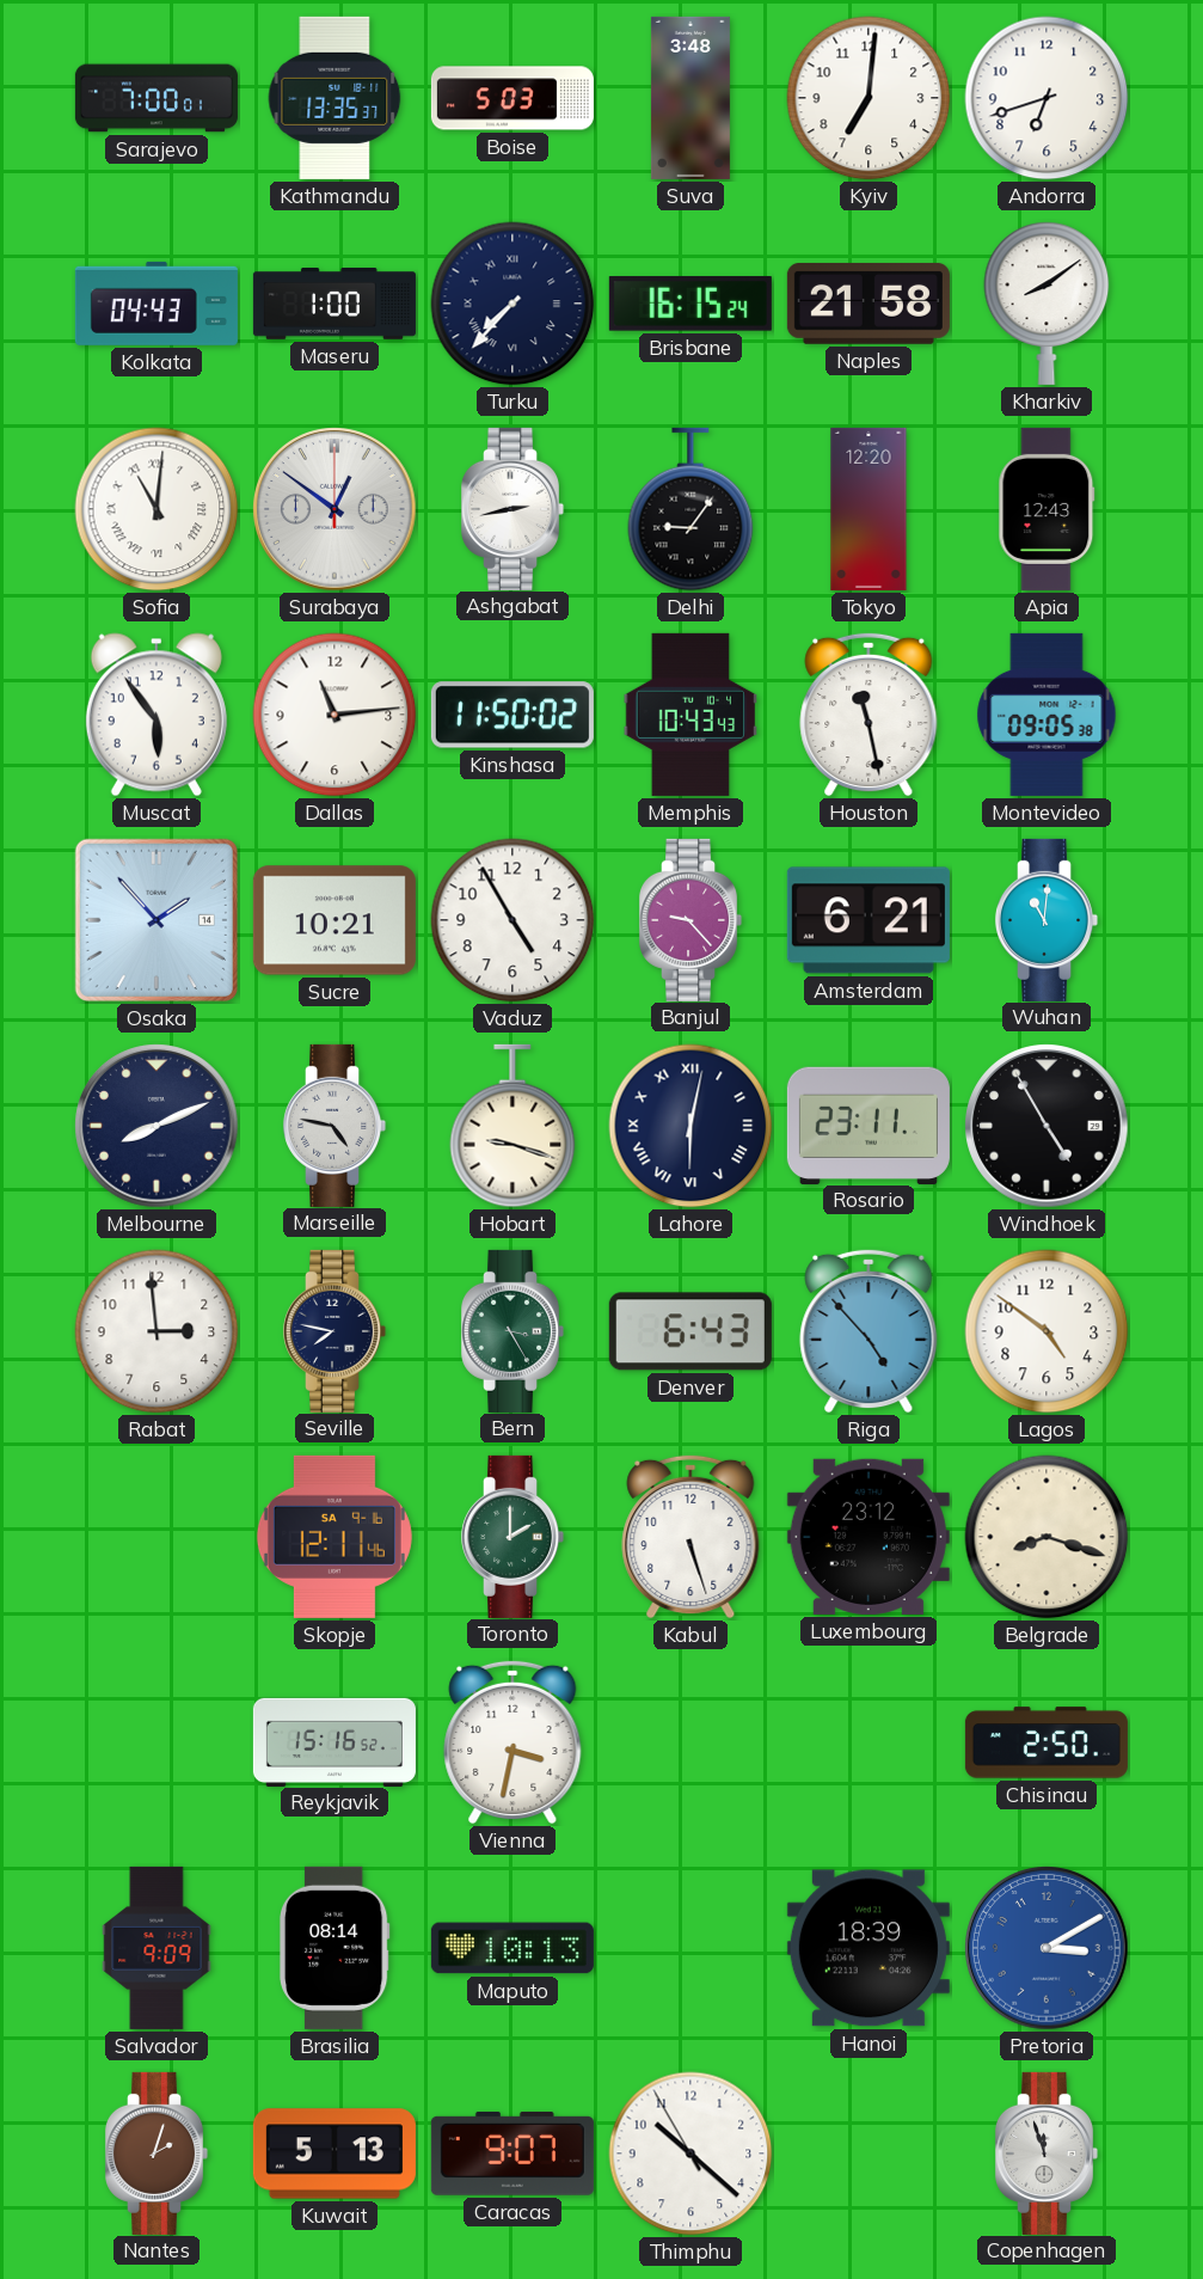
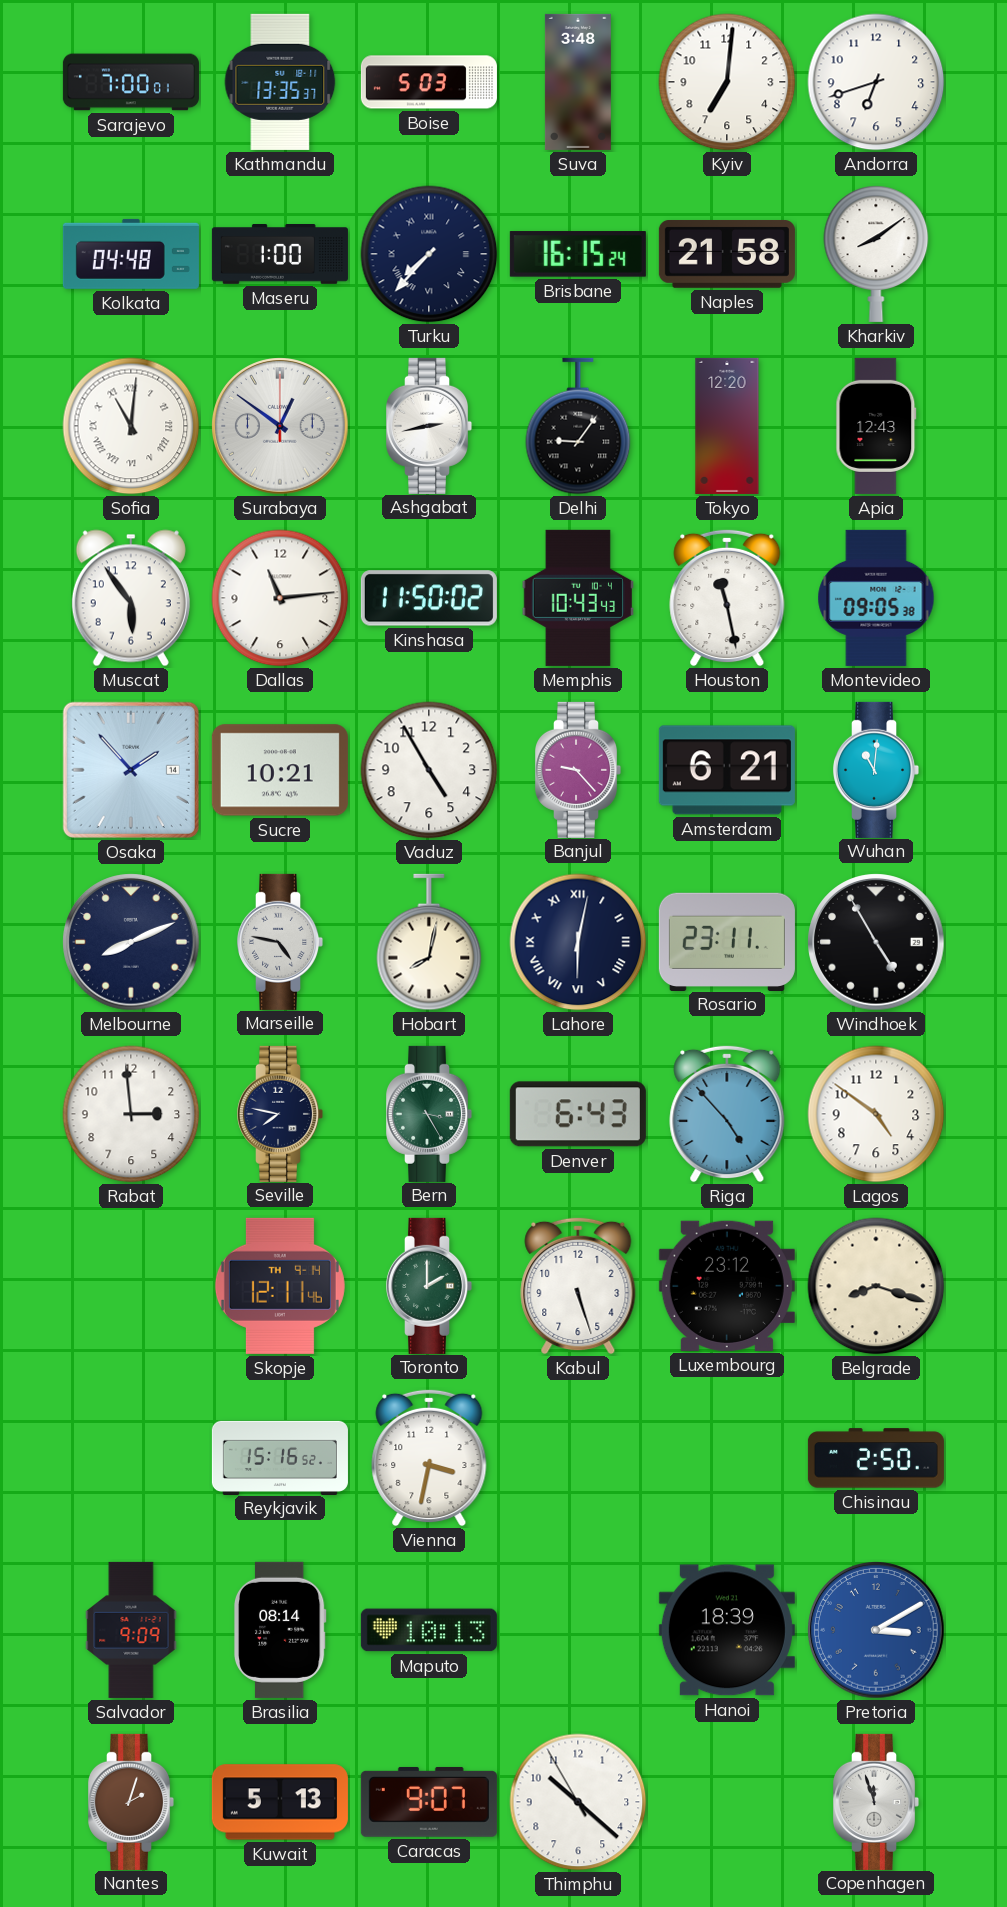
Kolkata: 04:43 -> 04:48 (131, 254)
Hobart: 9:18 -> 8:02 (429, 942)
Skopje date: SA 9-16 -> TH 9-14 (280, 1286)
